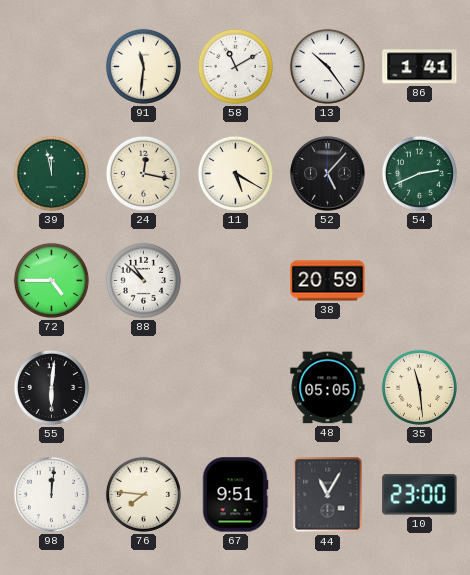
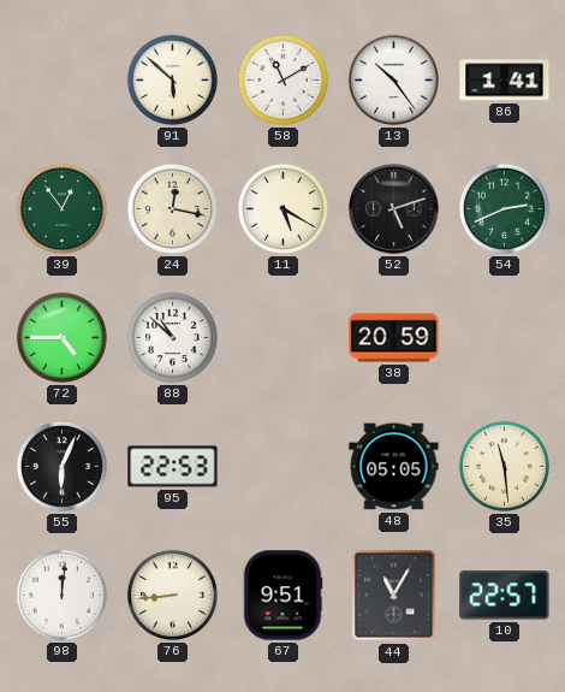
91: 11:31 -> 5:52 (172, 79)
39: 11:58 -> 12:54 (61, 208)
52: 5:07 -> 5:12 (394, 209)
55: 6:01 -> 6:04 (61, 466)
95: none -> 22:53 (173, 467)
76: 7:46 -> 8:44 (172, 595)
10: 23:00 -> 22:57 (505, 596)
